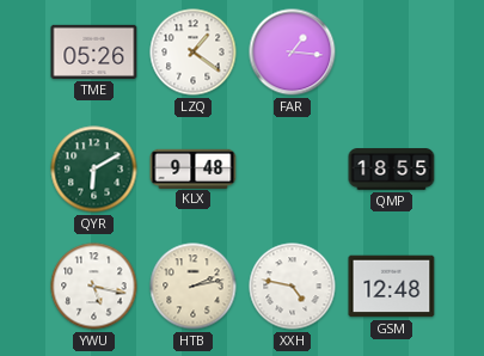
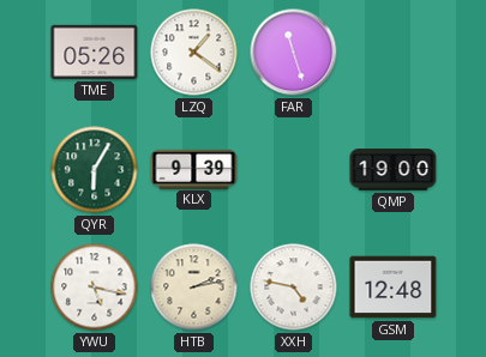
FAR: 1:16 -> 11:27 (294, 53)
QYR: 6:10 -> 6:05 (95, 170)
KLX: 9:48 -> 9:39 (194, 169)
QMP: 18:55 -> 19:00 (394, 170)
